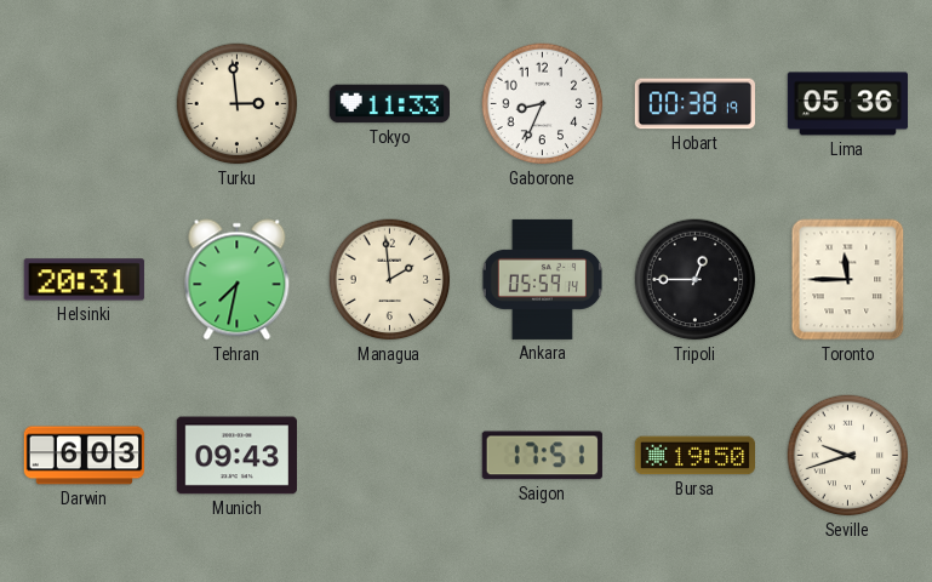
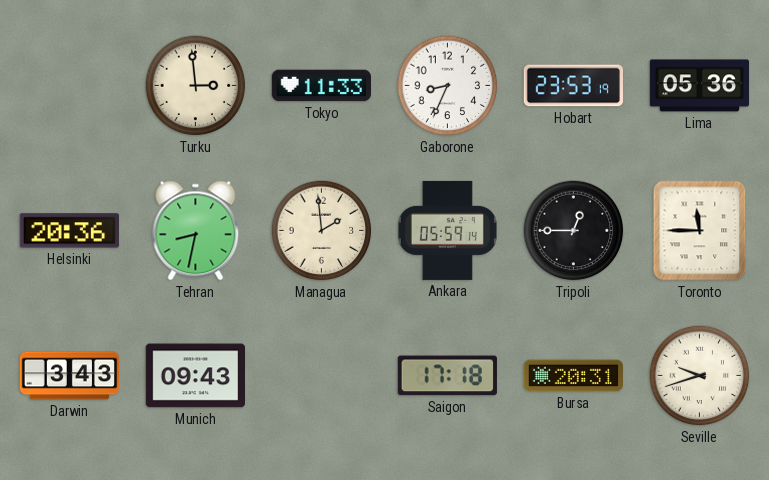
Hobart: 00:38 -> 23:53 (573, 86)
Helsinki: 20:31 -> 20:36 (69, 231)
Tehran: 7:32 -> 8:32 (196, 231)
Darwin: 6:03 -> 3:43 (70, 376)
Saigon: 17:51 -> 17:18 (447, 376)
Bursa: 19:50 -> 20:31 (573, 376)
